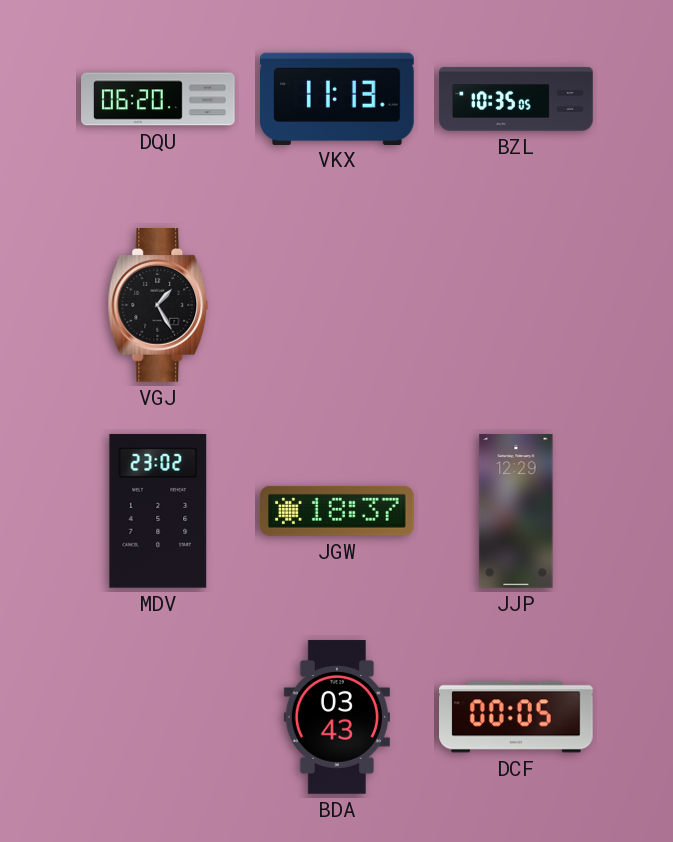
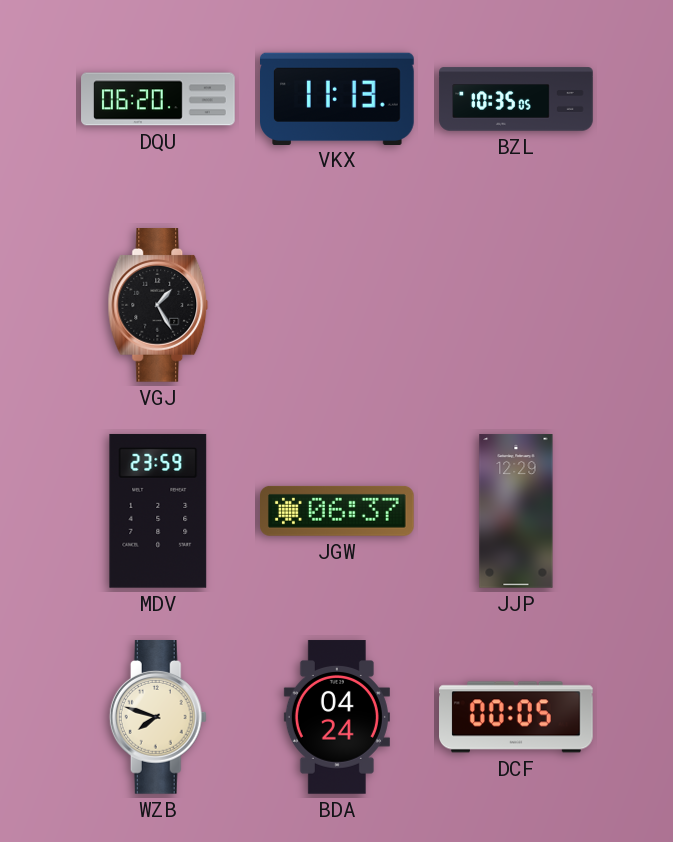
MDV: 23:02 -> 23:59 (158, 511)
JGW: 18:37 -> 06:37 (338, 511)
WZB: none -> 7:48 (158, 718)
BDA: 03:43 -> 04:24 (337, 717)
